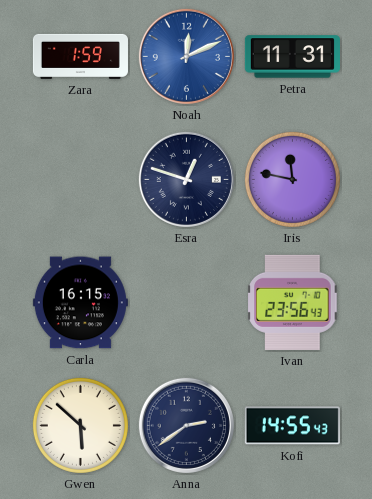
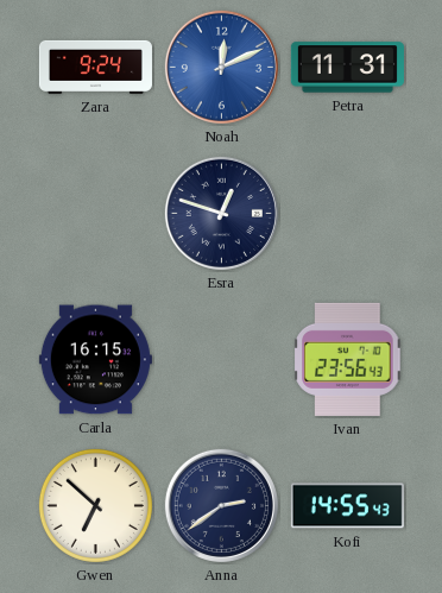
Zara: 1:59 -> 9:24 (95, 67)
Iris: 11:47 -> none (292, 179)
Gwen: 5:52 -> 6:52 (95, 505)
